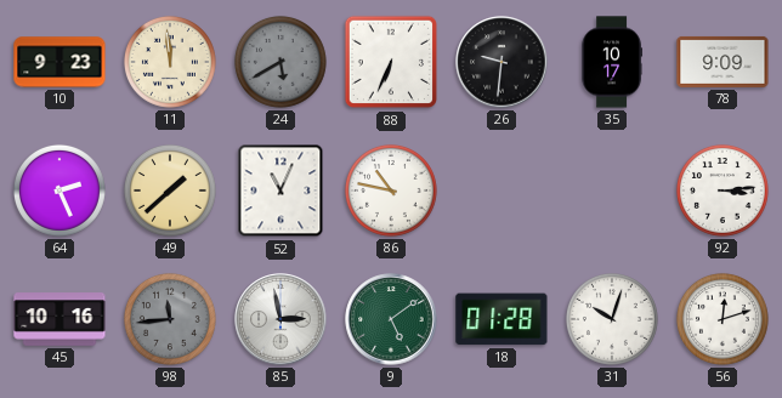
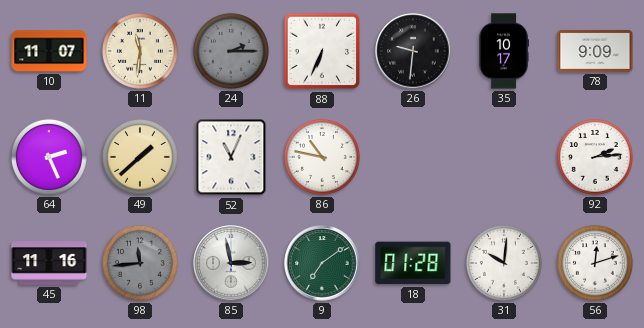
10: 9:23 -> 11:07 (49, 51)
11: 11:59 -> 11:31 (140, 51)
24: 5:40 -> 2:15 (231, 51)
92: 3:14 -> 2:14 (595, 157)
45: 10:16 -> 11:16 (49, 263)
9: 5:09 -> 7:09 (322, 263)
31: 10:03 -> 10:01 (504, 263)
